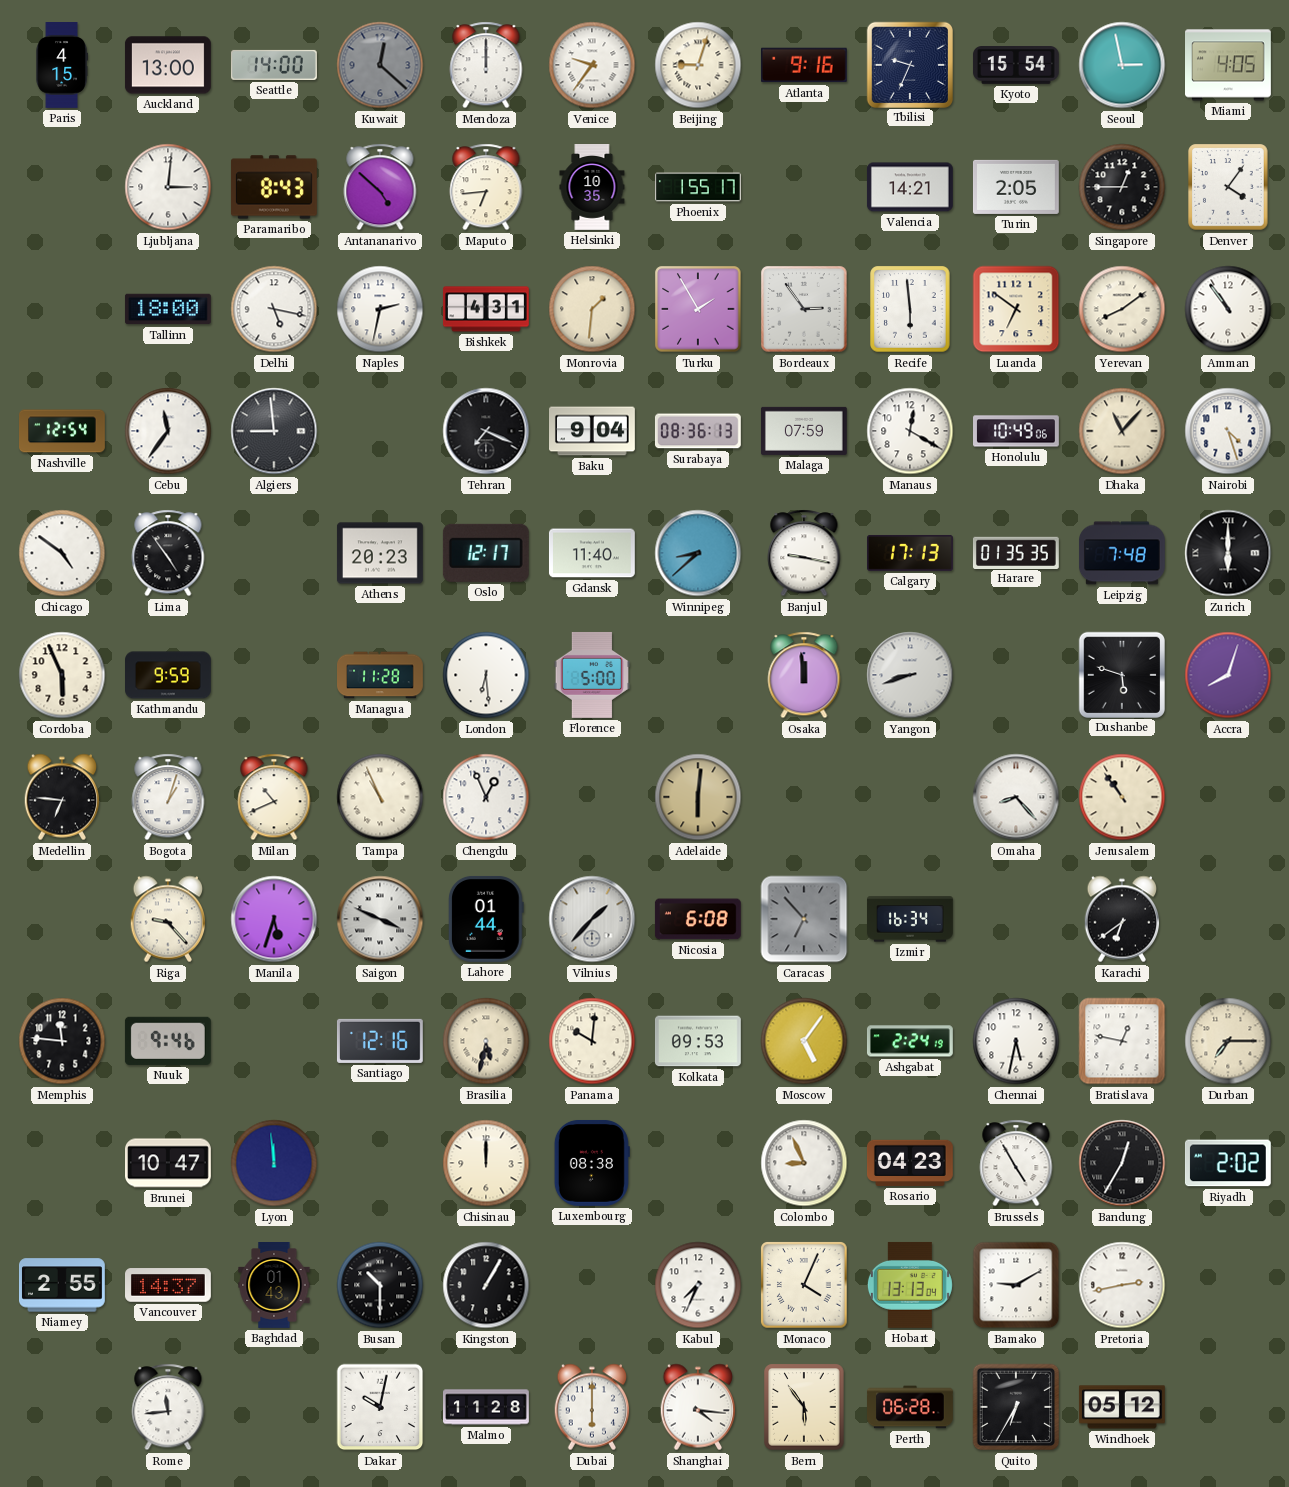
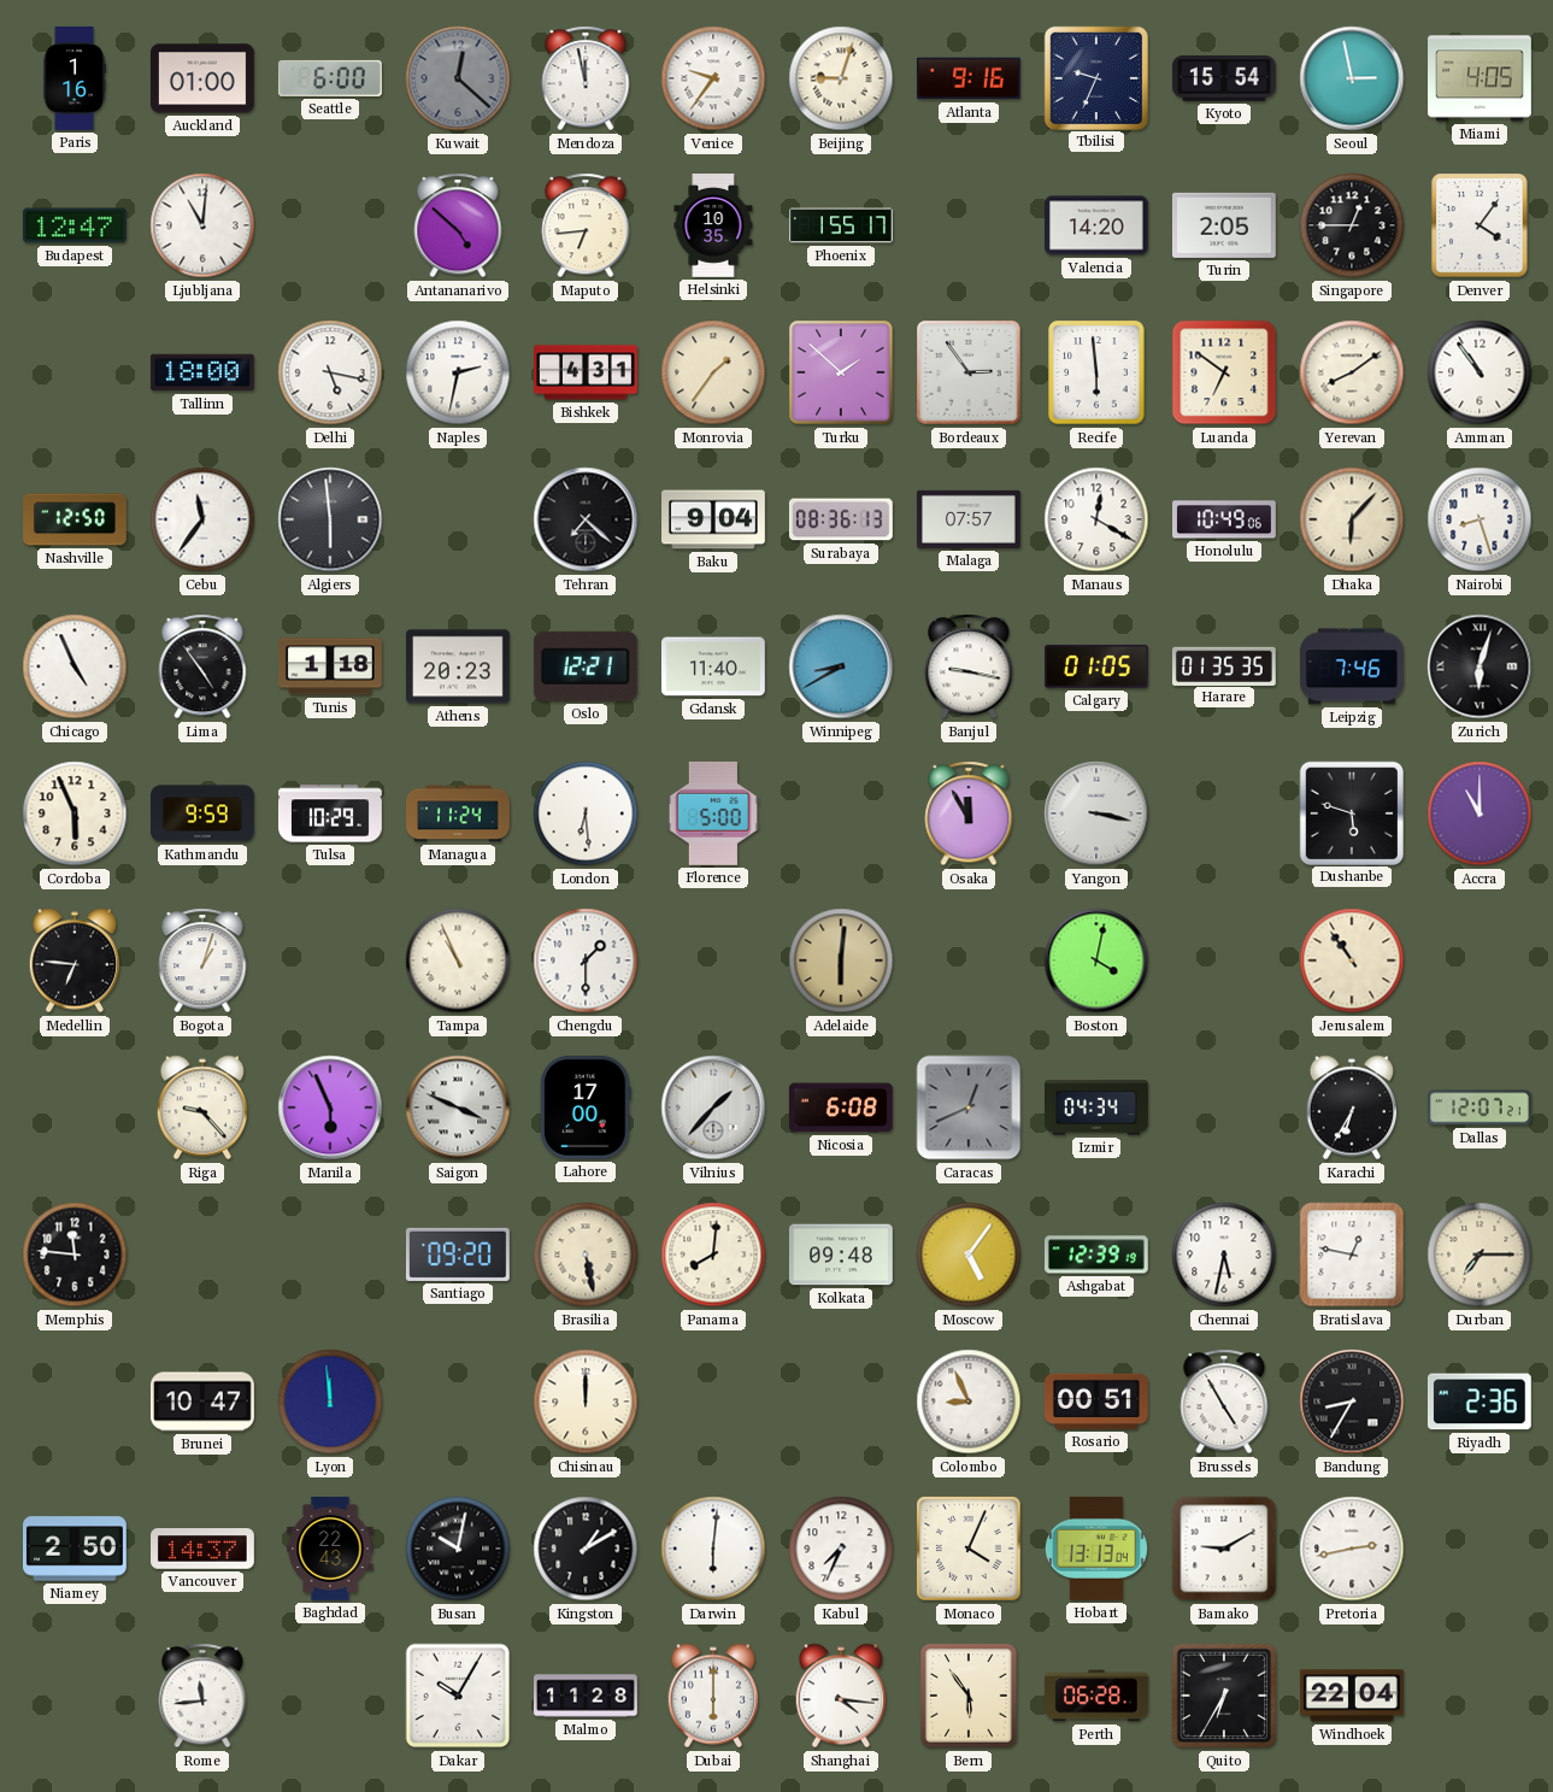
Paris: 4:15 -> 1:16 (75, 80)
Auckland: 13:00 -> 01:00 (202, 78)
Seattle: 14:00 -> 6:00 (330, 78)
Mendoza: 12:00 -> 11:58 (586, 78)
Budapest: none -> 12:47 (75, 225)
Ljubljana: 3:01 -> 11:01 (202, 225)
Paramaribo: 8:43 -> none (274, 187)
Valencia: 14:21 -> 14:20 (1096, 225)
Monrovia: 1:31 -> 1:36 (713, 372)
Turku: 1:55 -> 1:52 (841, 372)
Nashville: 12:54 -> 12:50 (76, 519)
Algiers: 8:59 -> 5:59 (330, 519)
Tehran: 7:19 -> 7:22 (586, 519)
Malaga: 07:59 -> 07:57 (969, 519)
Dhaka: 11:07 -> 6:07 (1352, 519)
Nairobi: 4:27 -> 8:27 (1480, 519)
Chicago: 4:51 -> 4:56 (75, 666)
Tunis: none -> 1:18 (331, 666)
Oslo: 12:17 -> 12:21 (586, 666)
Winnipeg: 8:38 -> 8:40 (841, 666)
Calgary: 17:13 -> 01:05 (1098, 666)
Leipzig: 7:48 -> 7:46 (1353, 666)
Zurich: 6:00 -> 6:03 (1480, 666)
Tulsa: none -> 10:29 (331, 813)
Managua: 11:28 -> 11:24 (459, 813)
Osaka: 11:59 -> 11:55 (969, 813)
Yangon: 8:42 -> 3:17 (1096, 813)
Accra: 8:03 -> 11:00 (1480, 813)
Milan: 10:41 -> none (274, 797)
Chengdu: 12:56 -> 1:30 (586, 960)
Boston: none -> 4:02 (1096, 960)
Omaha: 8:23 -> none (1016, 797)
Manila: 5:33 -> 5:56 (330, 1107)
Lahore: 01:44 -> 17:00 (587, 1107)
Caracas: 6:53 -> 12:41 (969, 1107)
Izmir: 16:34 -> 04:34 (1098, 1107)
Karachi: 6:39 -> 6:35 (1352, 1107)
Dallas: none -> 12:07 (1480, 1107)
Nuuk: 9:46 -> none (168, 1041)
Santiago: 12:16 -> 09:20 (458, 1255)
Brasilia: 5:32 -> 5:28 (586, 1255)
Panama: 10:01 -> 8:01 (713, 1255)
Kolkata: 09:53 -> 09:48 (841, 1255)
Ashgabat: 2:24 -> 12:39 (1096, 1255)
Luxembourg: 08:38 -> none (592, 1163)
Rosario: 04:23 -> 00:51 (1096, 1402)
Bandung: 12:35 -> 8:35 (1352, 1402)
Riyadh: 2:02 -> 2:36 (1480, 1402)
Niamey: 2:55 -> 2:50 (76, 1549)
Baghdad: 01:43 -> 22:43 (330, 1550)
Busan: 10:30 -> 10:02 (458, 1549)
Kingston: 1:05 -> 1:10 (586, 1549)
Darwin: none -> 6:01 (713, 1549)
Dakar: 10:02 -> 10:05 (458, 1696)
Windhoek: 05:12 -> 22:04 (1352, 1696)
